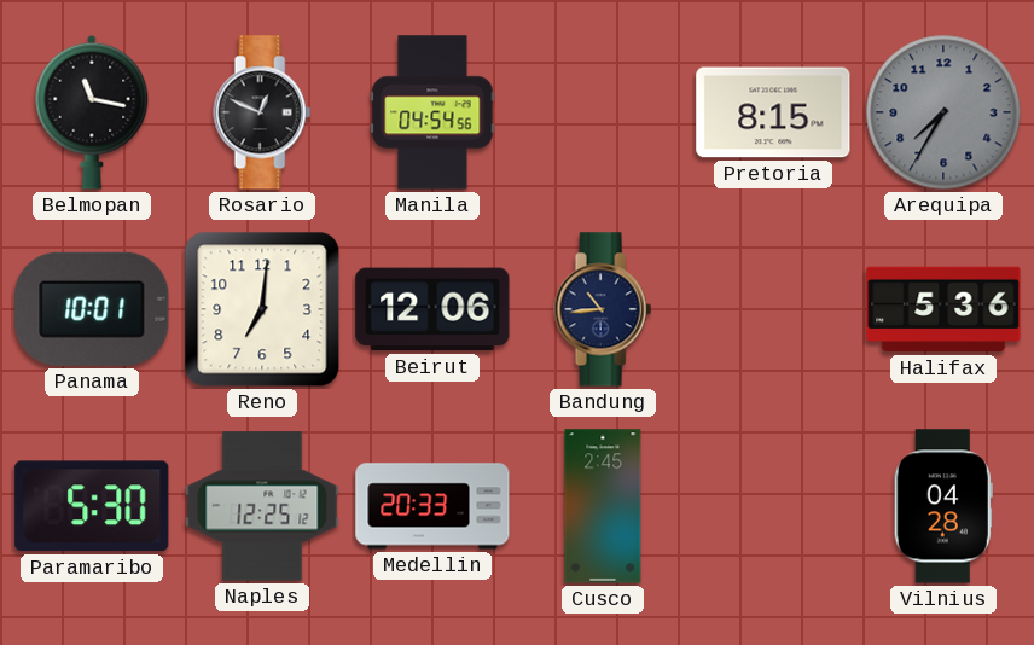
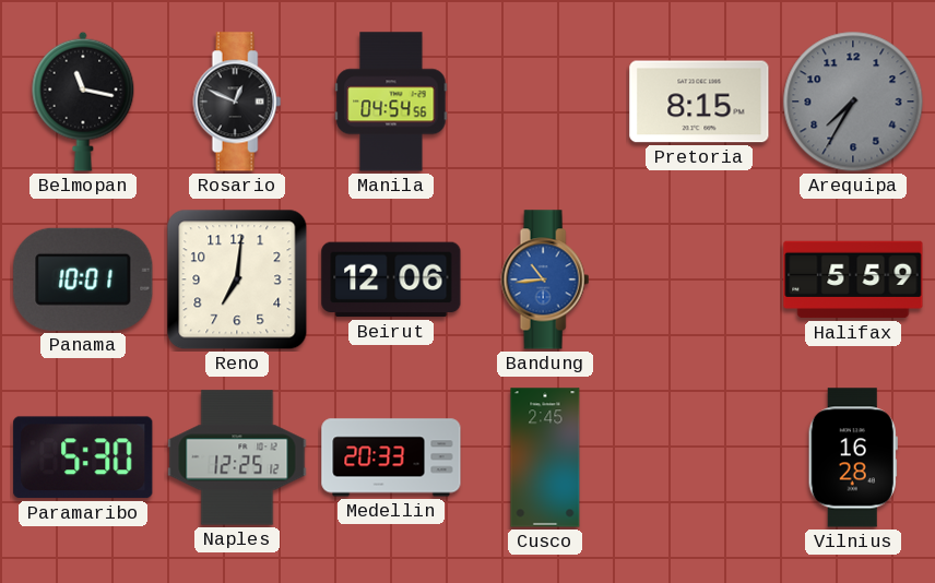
Bandung dial: navy -> blue (545, 279)
Halifax: 5:36 -> 5:59 (853, 279)
Vilnius: 04:28 -> 16:28 (853, 457)
